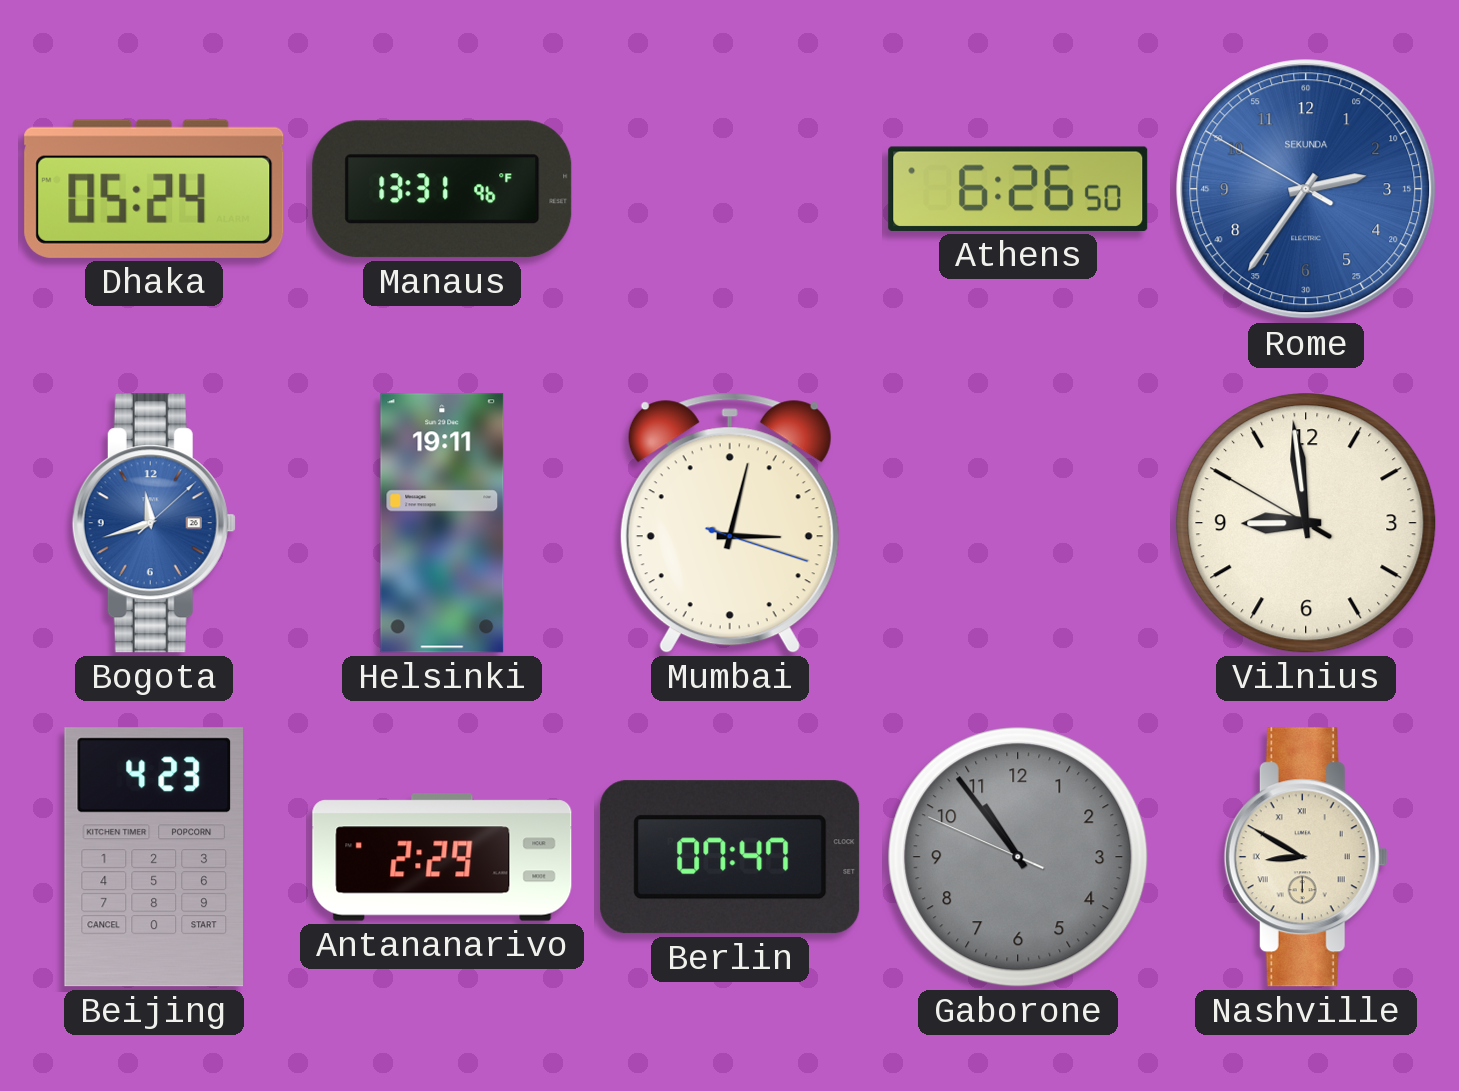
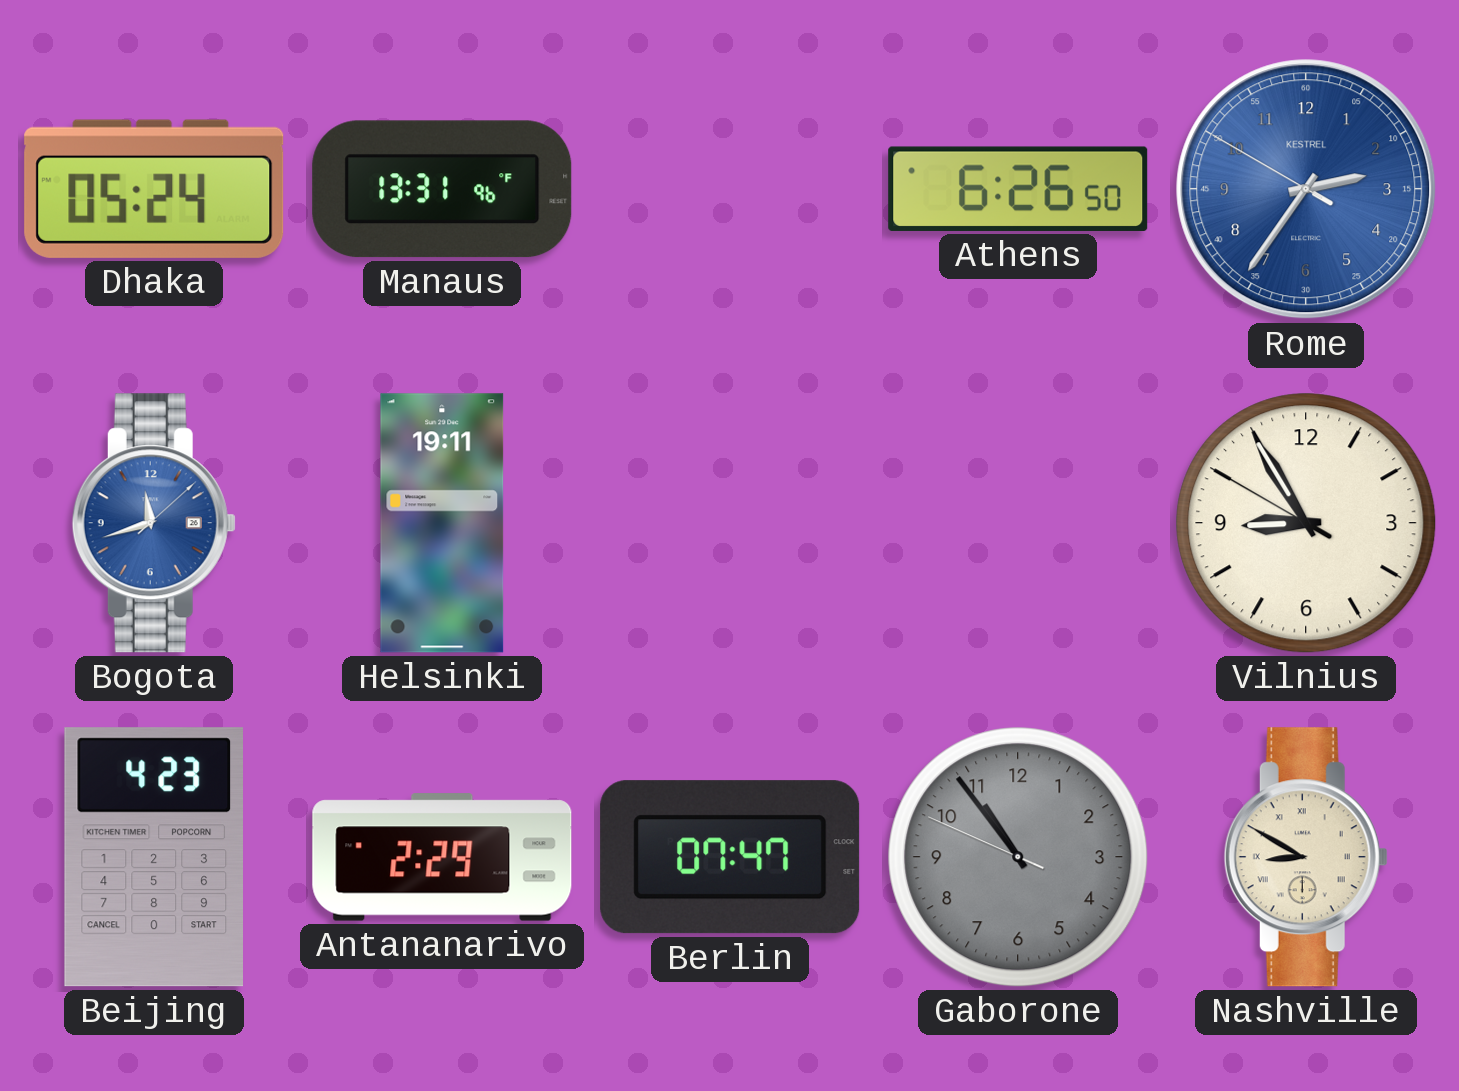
Rome brand: SEKUNDA -> KESTREL (1306, 189)
Mumbai: 3:02 -> none (730, 523)
Vilnius: 8:58 -> 8:54 (1306, 523)
